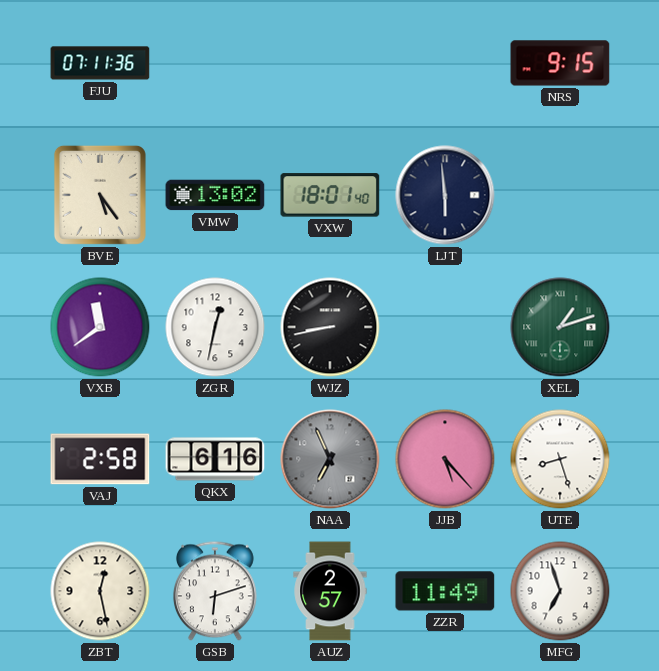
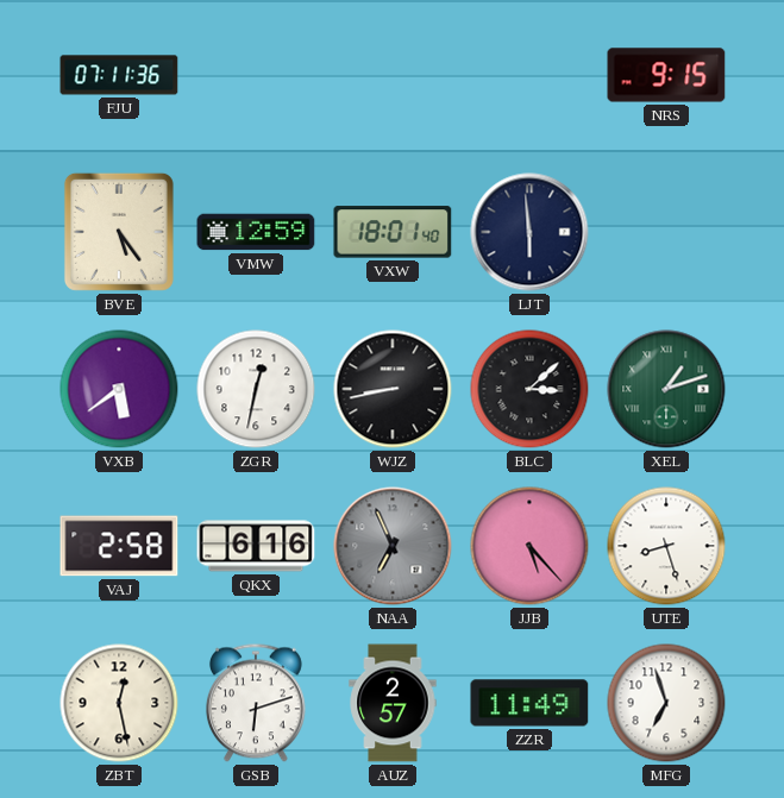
VMW: 13:02 -> 12:59 (256, 232)
VXB: 11:39 -> 5:39 (119, 389)
BLC: none -> 3:08 (529, 389)
